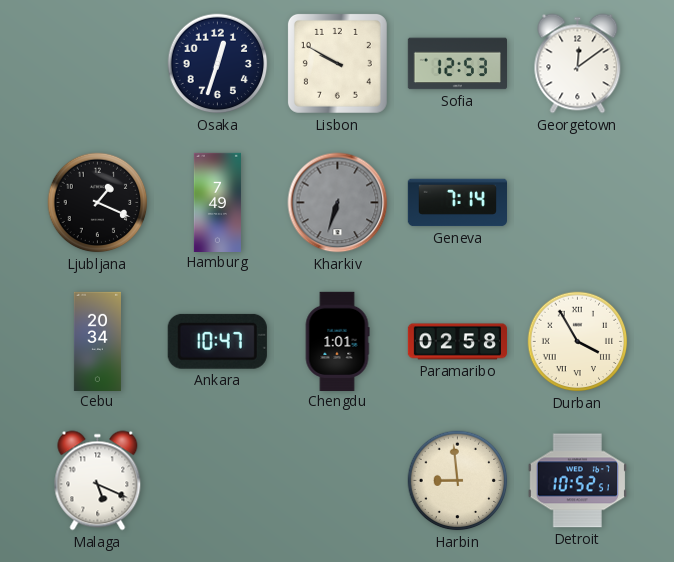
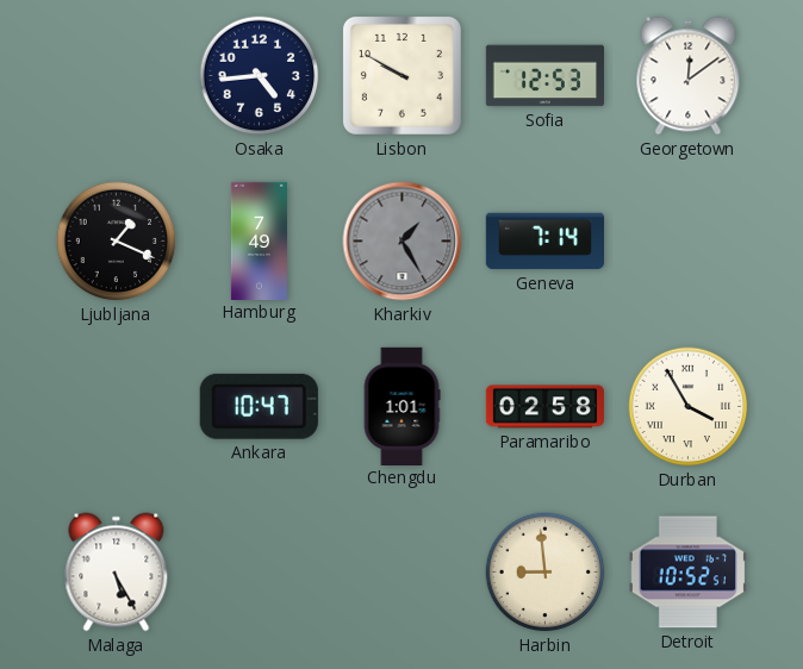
Osaka: 12:33 -> 4:44 (260, 76)
Kharkiv: 6:33 -> 1:25 (403, 242)
Cebu: 20:34 -> none (97, 341)
Malaga: 5:19 -> 5:25 (117, 573)
